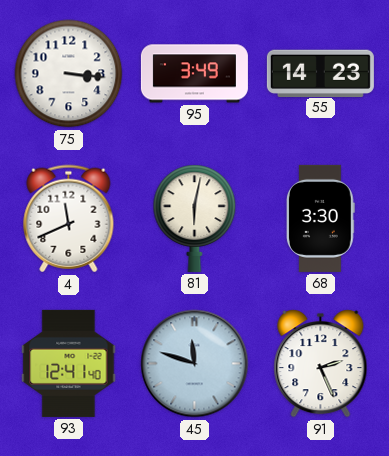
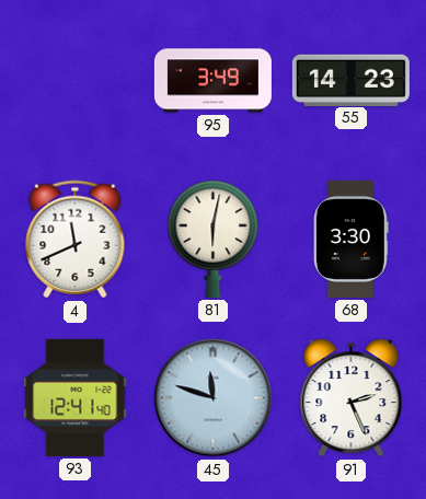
75: 3:16 -> none (69, 74)
